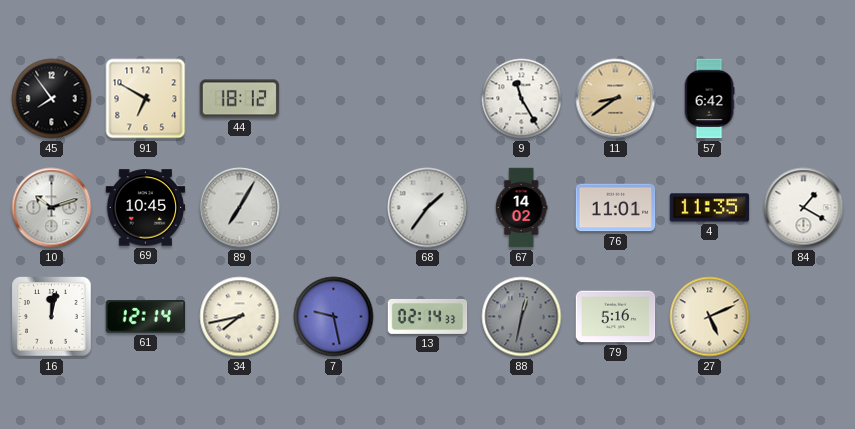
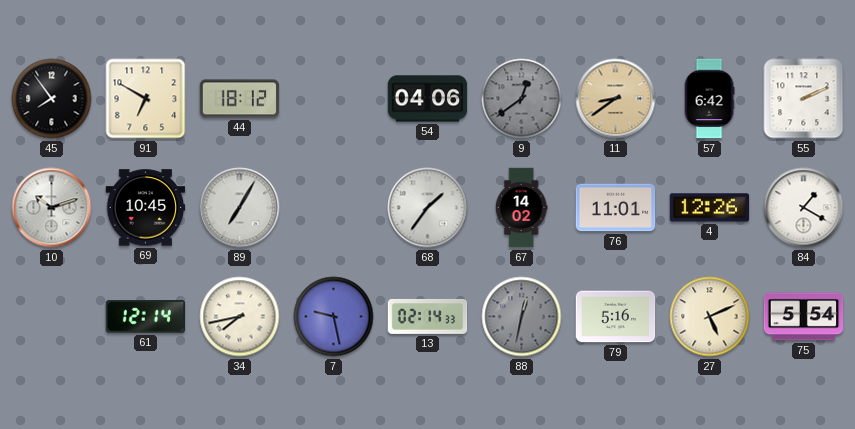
54: none -> 04:06 (428, 99)
9: 11:25 -> 12:39 (522, 99)
9 dial: white -> grey (522, 99)
55: none -> 2:11 (804, 99)
4: 11:35 -> 12:26 (710, 208)
16: 12:02 -> none (52, 317)
75: none -> 5:54 (804, 317)
